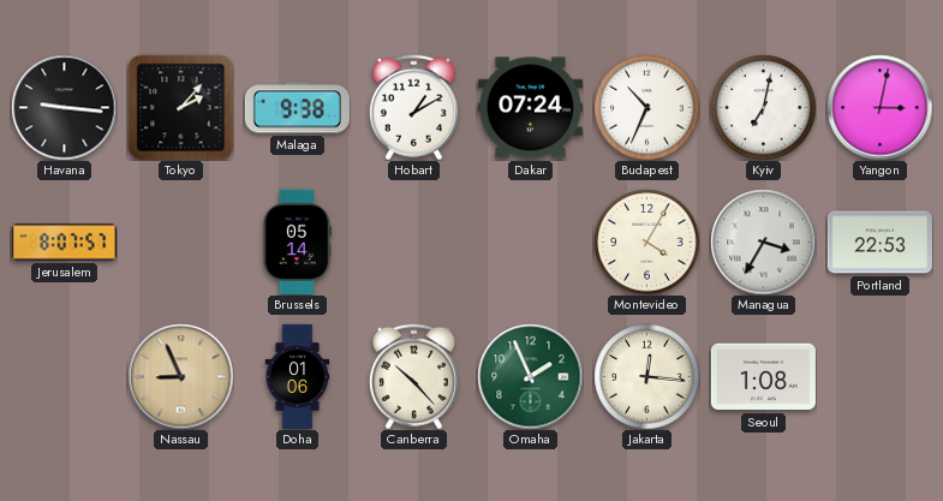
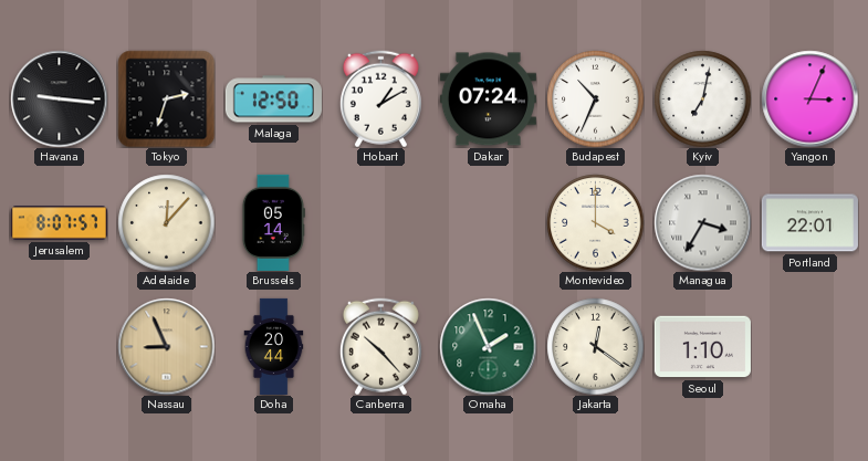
Tokyo: 2:07 -> 2:33 (166, 98)
Malaga: 9:38 -> 12:50 (273, 99)
Yangon: 3:02 -> 3:04 (809, 98)
Adelaide: none -> 12:07 (166, 222)
Montevideo: 4:05 -> 4:00 (595, 222)
Portland: 22:53 -> 22:01 (809, 223)
Doha: 01:06 -> 20:44 (274, 346)
Jakarta: 12:16 -> 12:21 (595, 346)
Seoul: 1:08 -> 1:10 (702, 347)
